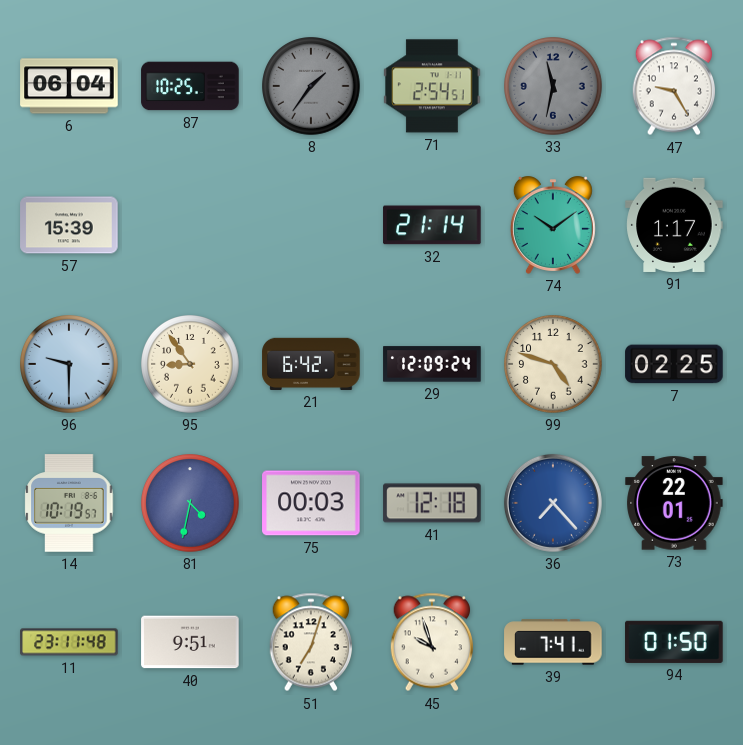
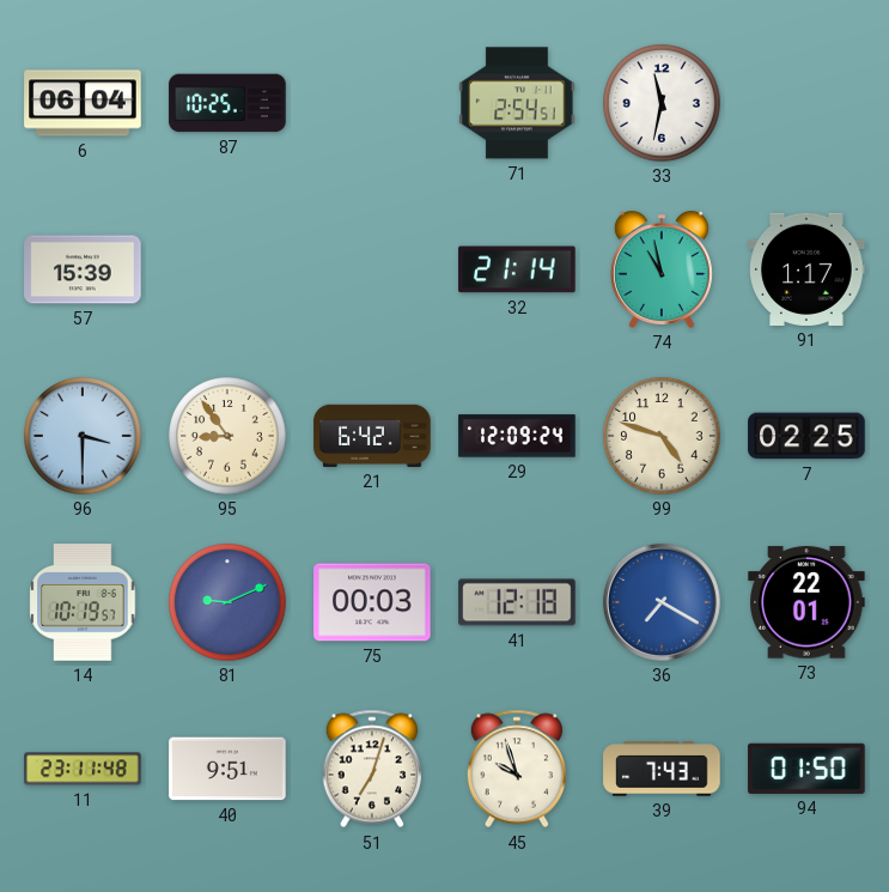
8: 1:36 -> none (311, 86)
33 dial: grey -> white (662, 103)
47: 9:25 -> none (673, 86)
74: 10:09 -> 10:58 (662, 269)
96: 9:30 -> 3:30 (83, 436)
81: 4:32 -> 9:11 (227, 602)
36: 7:23 -> 7:20 (662, 602)
39: 7:41 -> 7:43 (662, 769)
